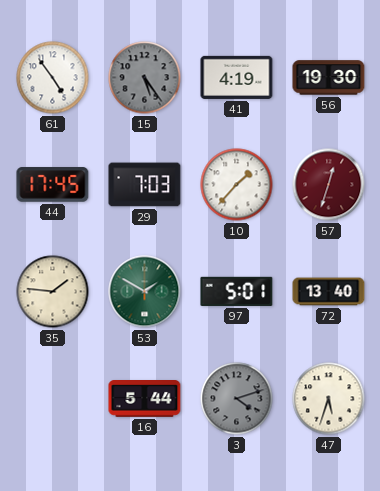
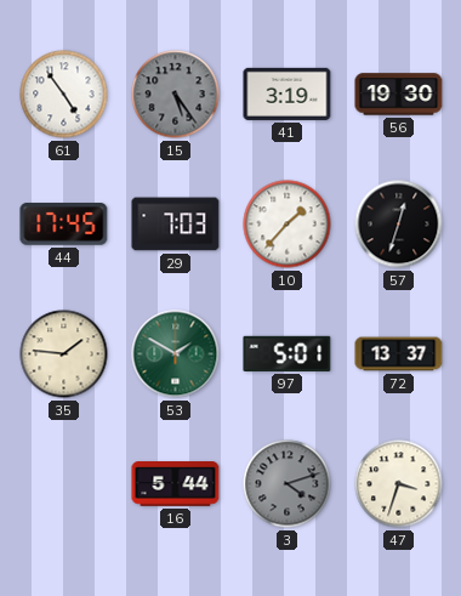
41: 4:19 -> 3:19 (288, 93)
57 dial: burgundy -> black (399, 225)
72: 13:40 -> 13:37 (399, 354)
47: 5:33 -> 3:33 (399, 484)
